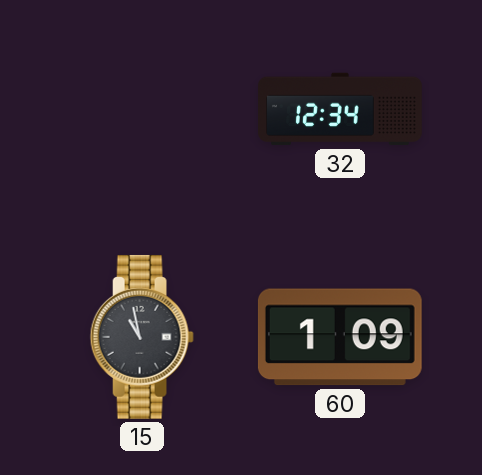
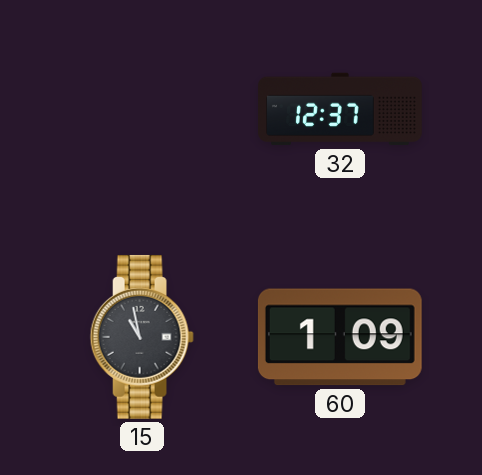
32: 12:34 -> 12:37 (340, 109)
